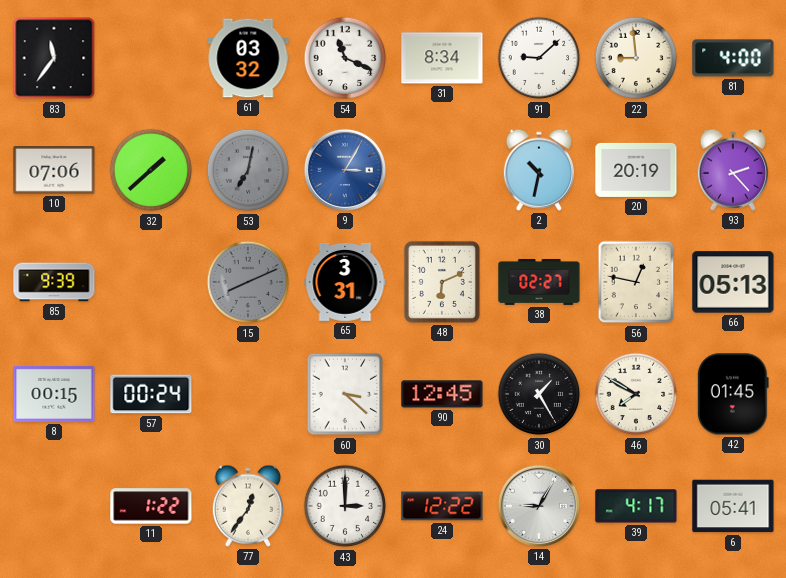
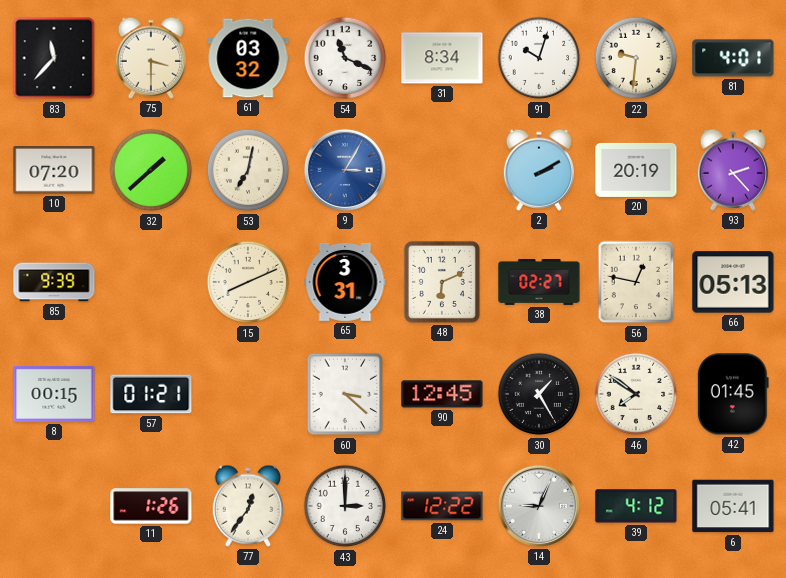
83: 11:36 -> 11:37 (54, 58)
75: none -> 3:30 (151, 58)
91: 9:08 -> 10:03 (539, 58)
22: 8:59 -> 9:31 (636, 58)
81: 4:00 -> 4:01 (733, 58)
10: 07:06 -> 07:20 (54, 171)
53 dial: grey -> cream (248, 170)
2: 10:32 -> 2:10 (539, 170)
15 dial: grey -> cream (248, 282)
57: 00:24 -> 01:21 (151, 394)
46: 7:50 -> 7:51 (636, 394)
11: 1:22 -> 1:26 (151, 506)
14: 9:05 -> 9:04 (539, 506)
39: 4:17 -> 4:12 (636, 506)
